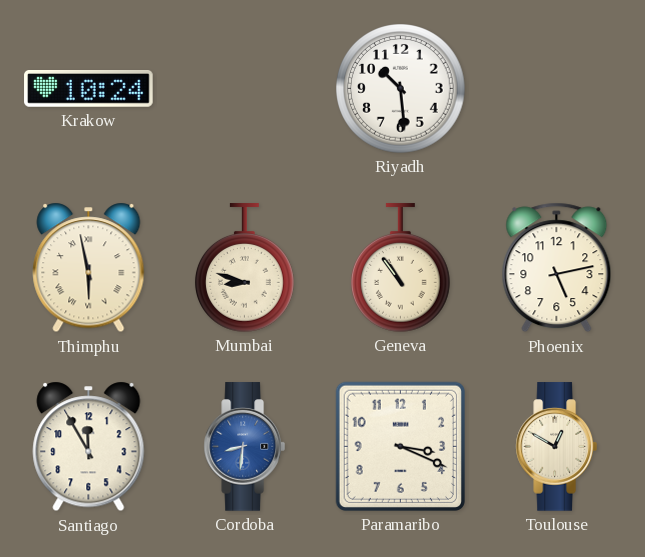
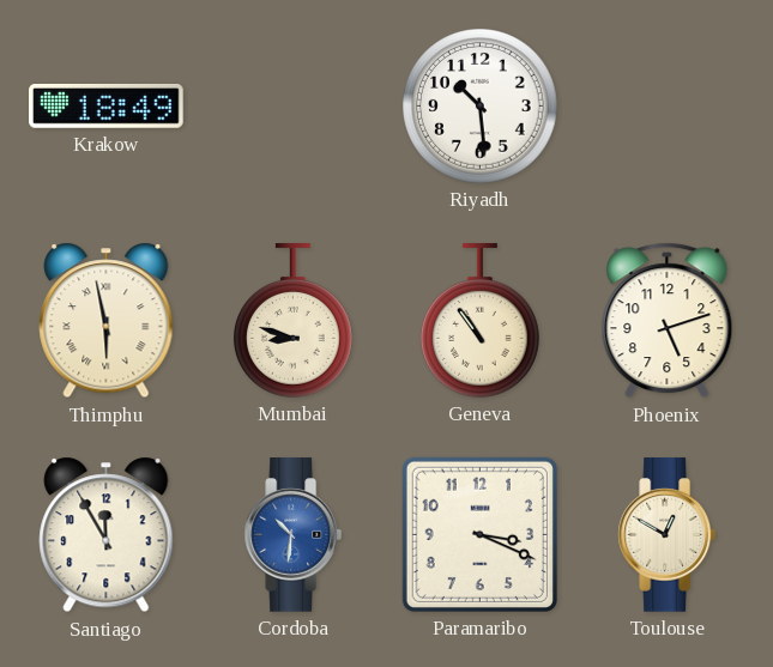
Krakow: 10:24 -> 18:49 (107, 107)
Phoenix: 5:13 -> 5:12 (668, 321)
Cordoba: 8:31 -> 10:31 (292, 535)
